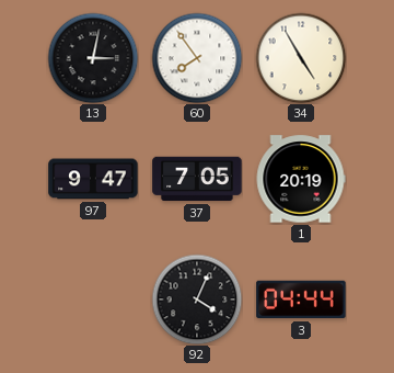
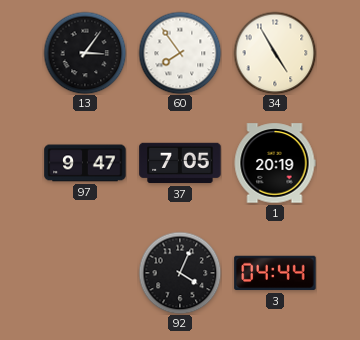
13: 3:02 -> 3:06 (85, 53)
